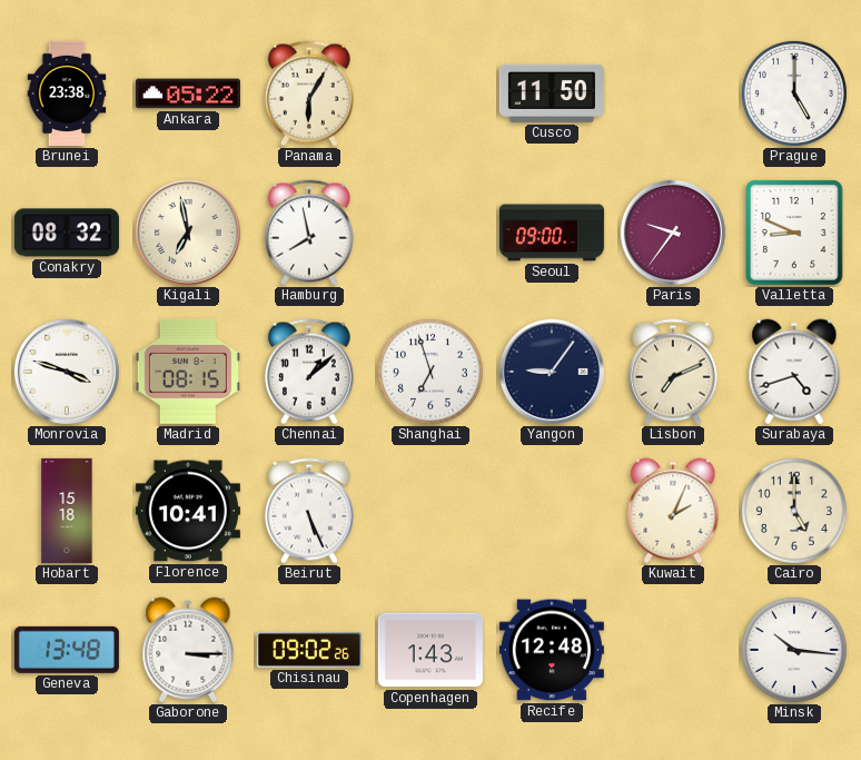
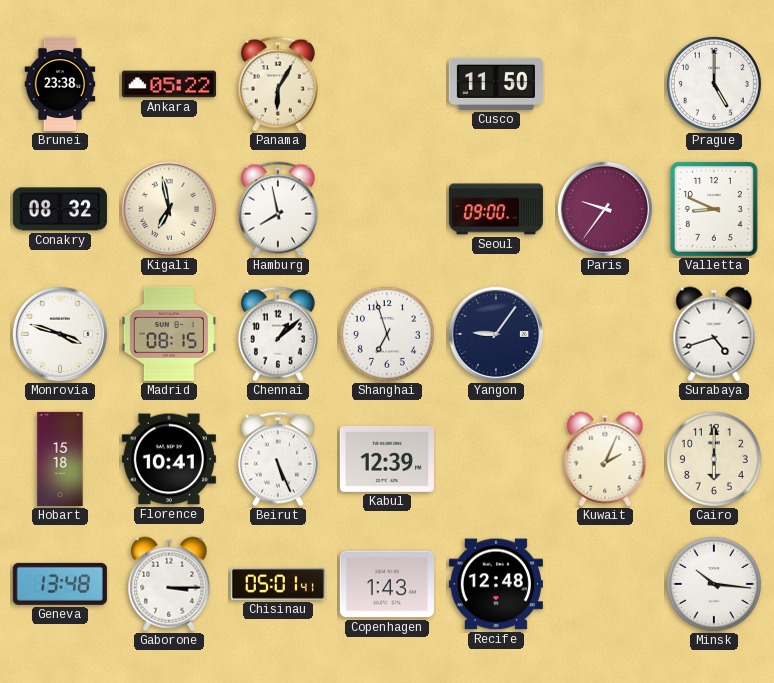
Lisbon: 7:11 -> none (673, 372)
Kabul: none -> 12:39 (387, 459)
Cairo: 5:00 -> 6:00 (714, 459)
Chisinau: 09:02 -> 05:01 (278, 585)
